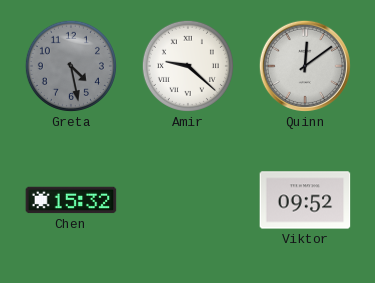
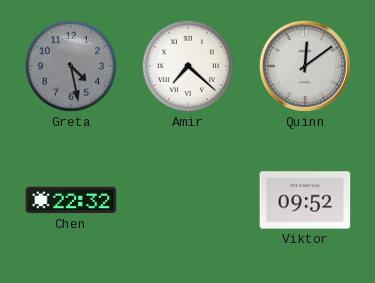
Amir: 9:22 -> 7:22 (188, 66)
Chen: 15:32 -> 22:32 (71, 200)
